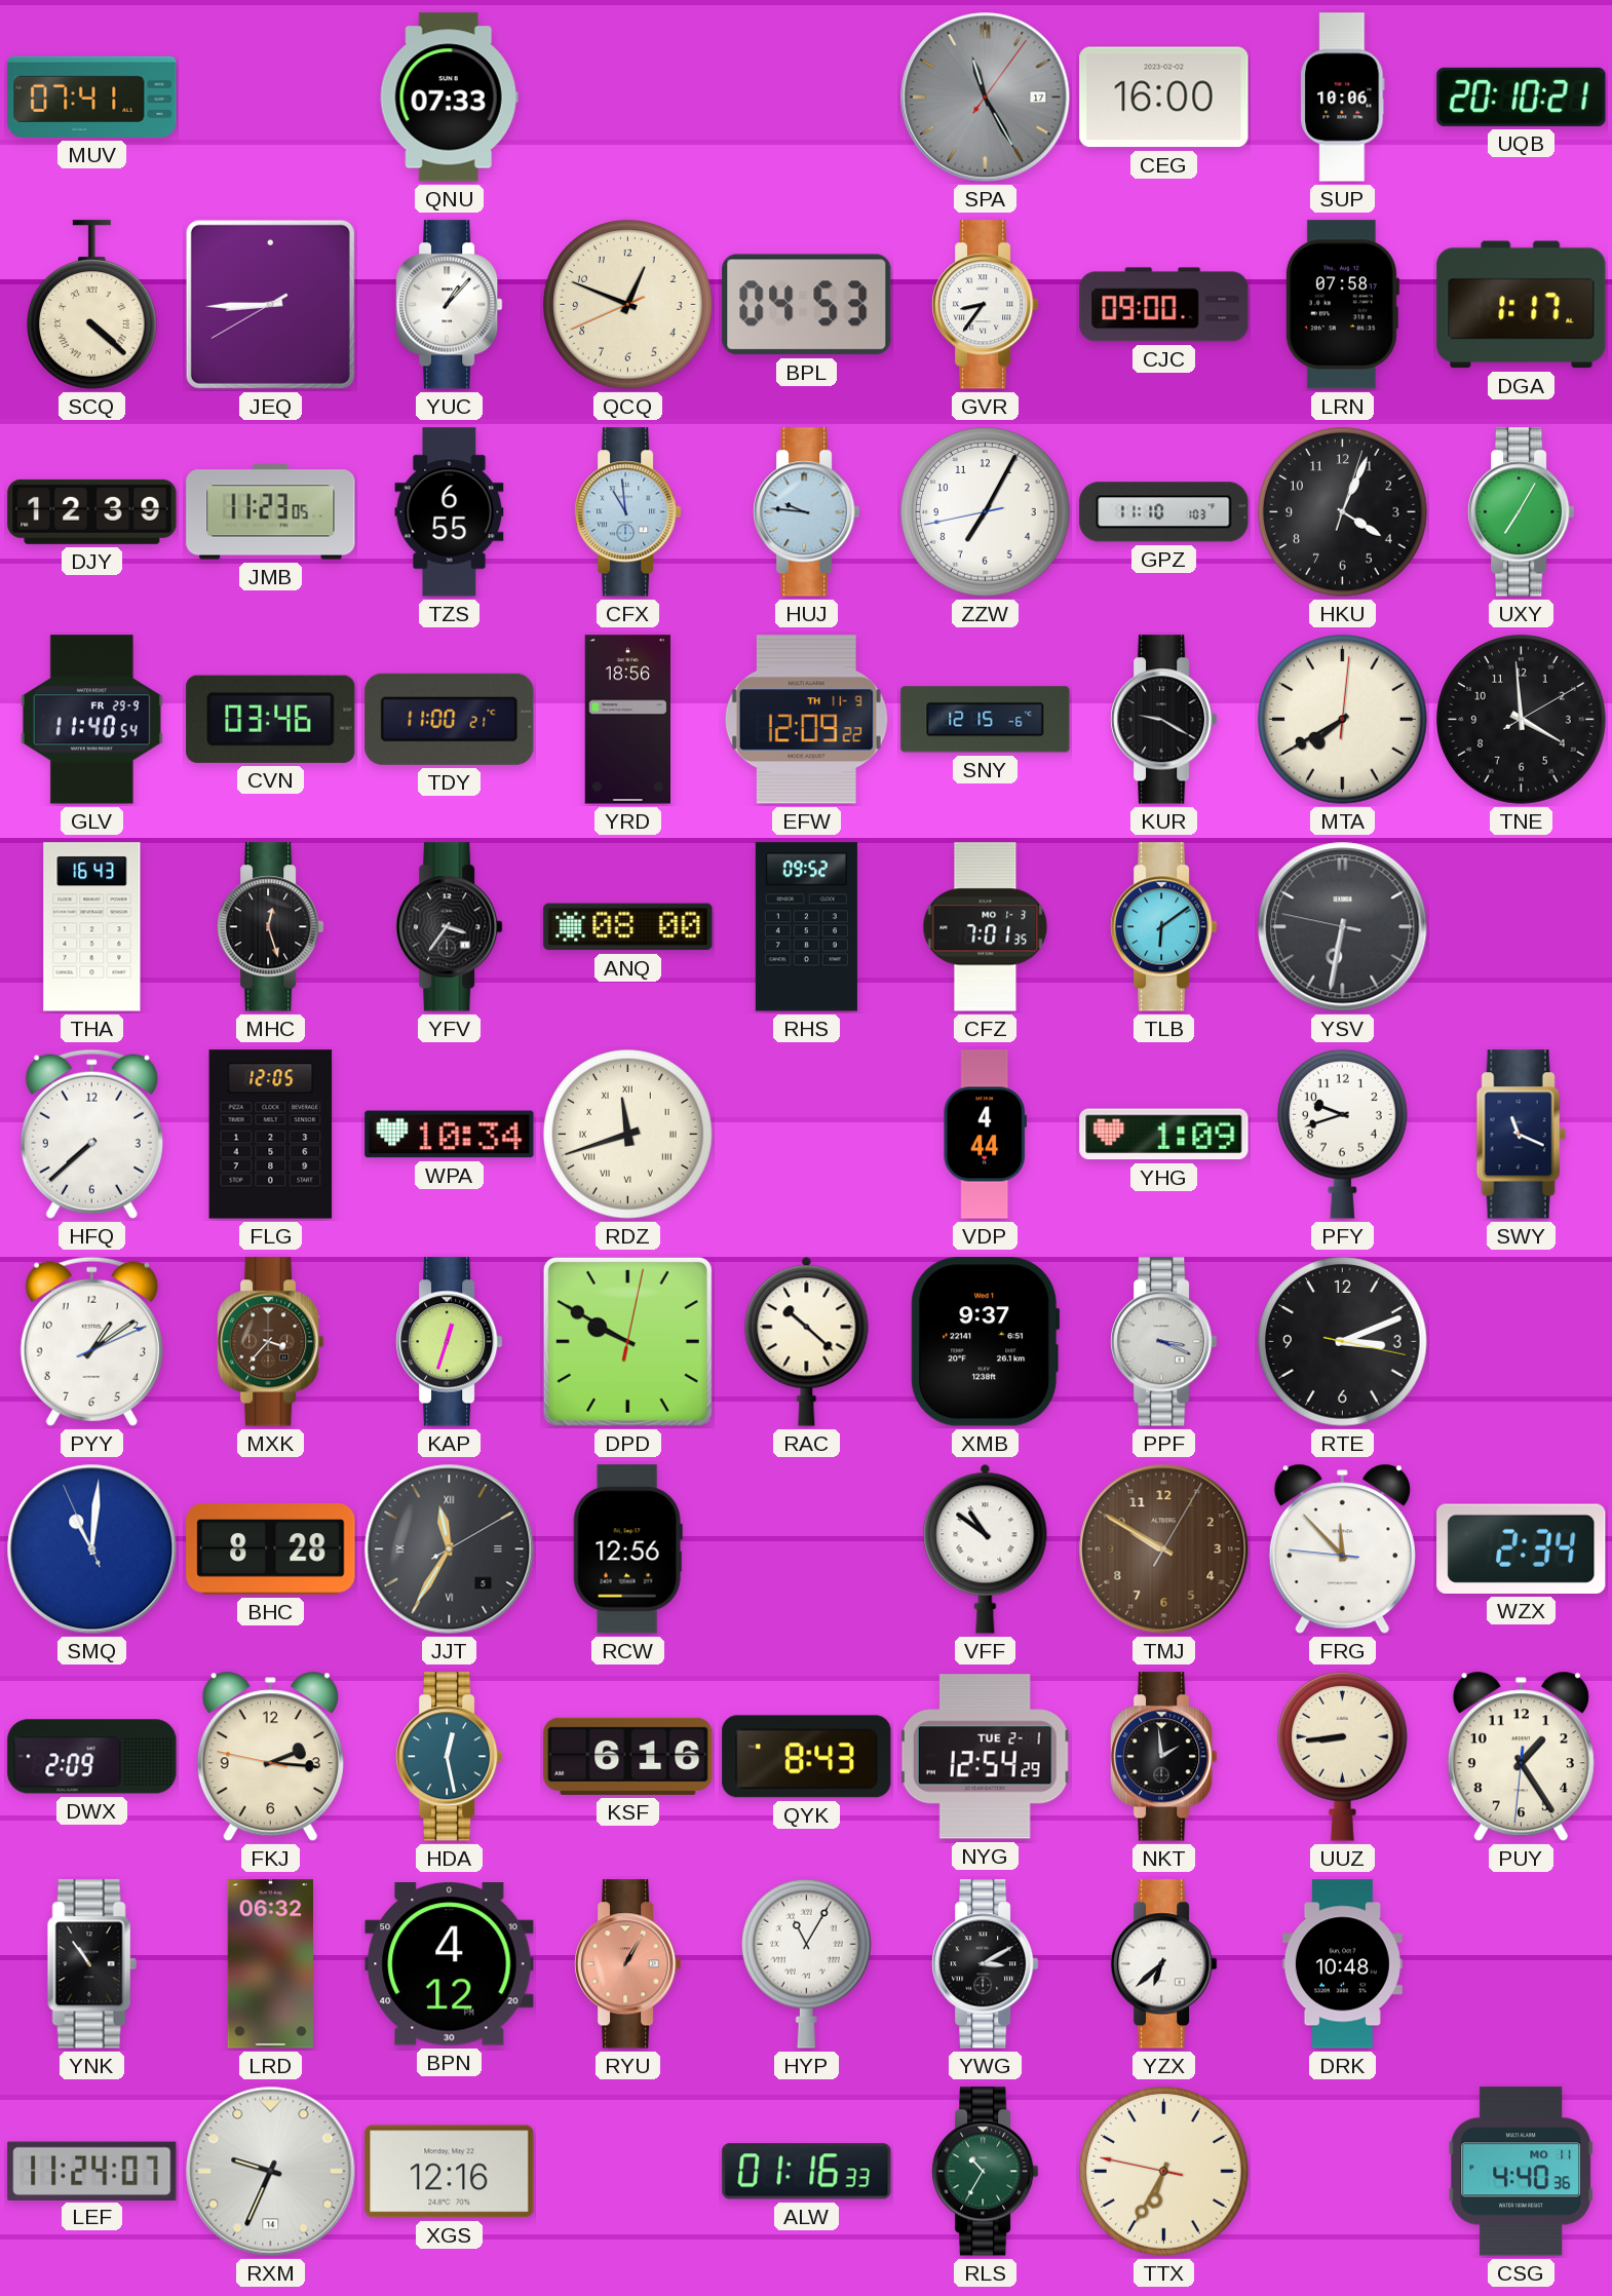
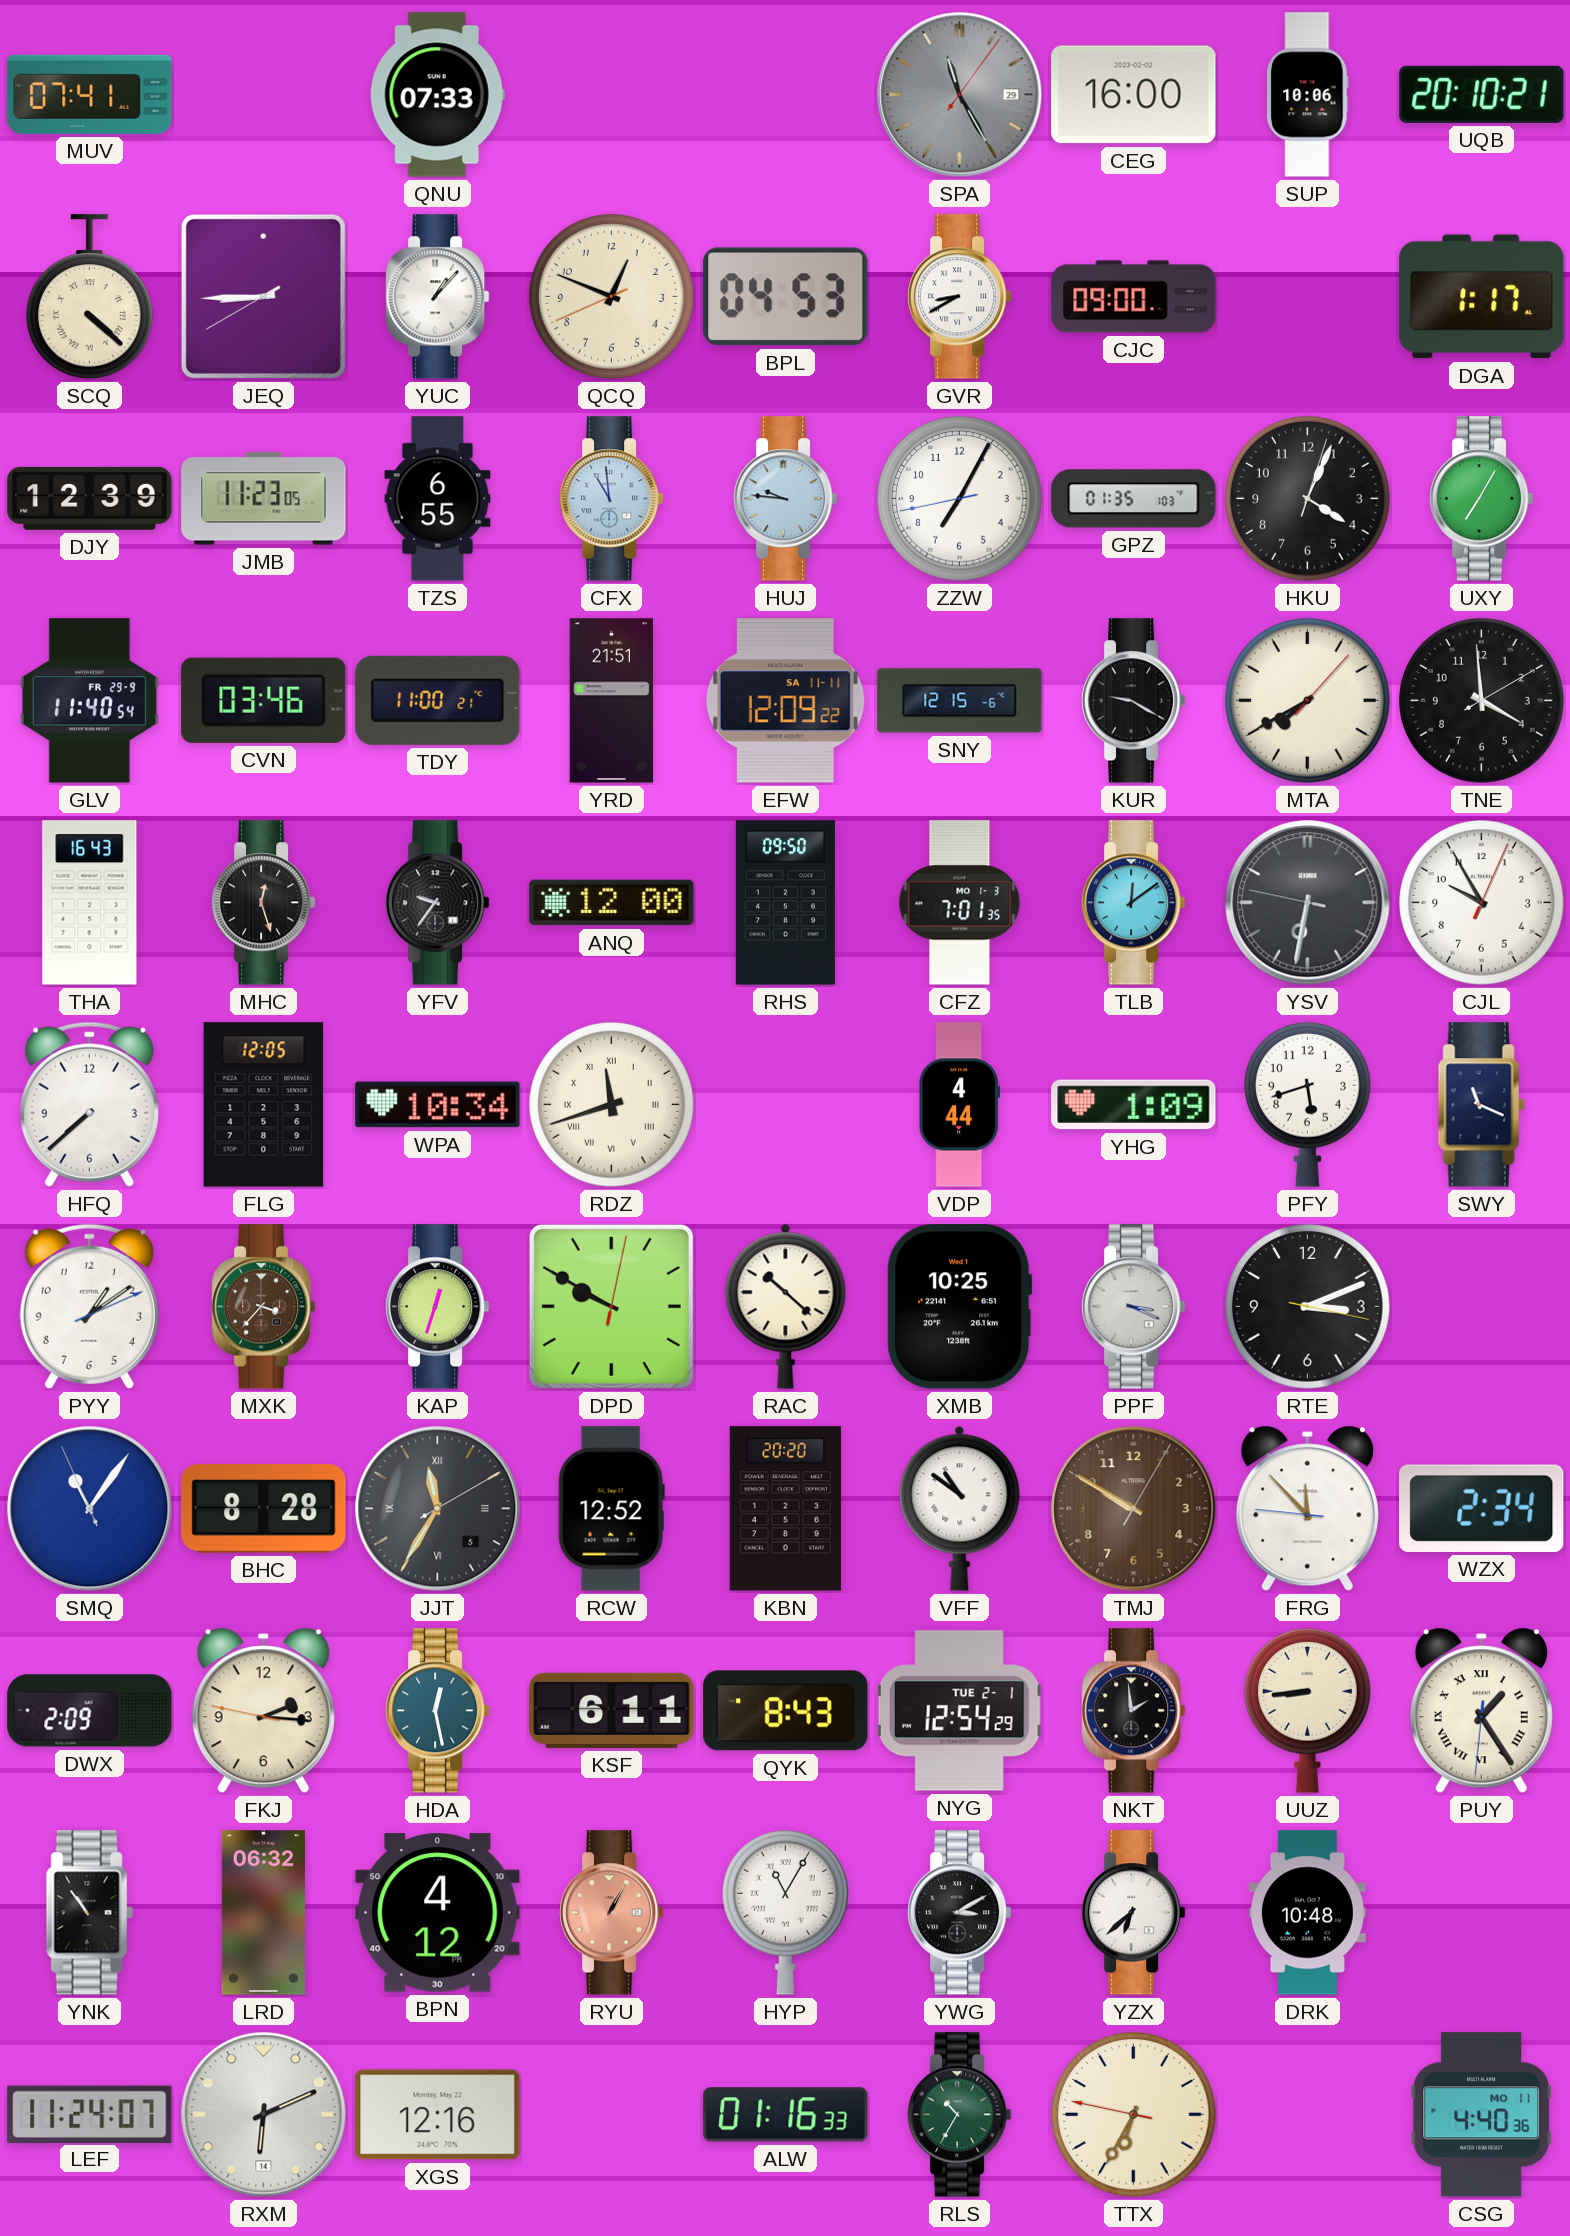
SPA date: 17 -> 29 (960, 95)
GVR: 8:36 -> 8:40 (960, 297)
LRN: 07:58 -> none (1342, 305)
GPZ: 11:10 -> 01:35 (1134, 499)
YRD: 18:56 -> 21:51 (611, 701)
EFW date: TH 11-9 -> SA 11-11 (785, 701)
MTA: 7:40:01 -> 7:40:07 (1308, 701)
YFV: 3:36 -> 9:36 (438, 903)
ANQ: 08:00 -> 12:00 (612, 903)
RHS: 09:52 -> 09:50 (785, 903)
TLB: 6:09 -> 12:09 (1134, 903)
CJL: none -> 9:55 (1482, 903)
PFY: 9:42 -> 5:42 (1308, 1104)
XMB: 9:37 -> 10:25 (960, 1307)
SMQ: 11:00 -> 11:05 (90, 1509)
RCW: 12:56 -> 12:52 (611, 1509)
KBN: none -> 20:20 (785, 1509)
KSF: 6:16 -> 6:11 (612, 1710)
PUY numerals: Arabic -> Roman (1481, 1711)
RXM: 9:34 -> 6:11 (264, 2115)
